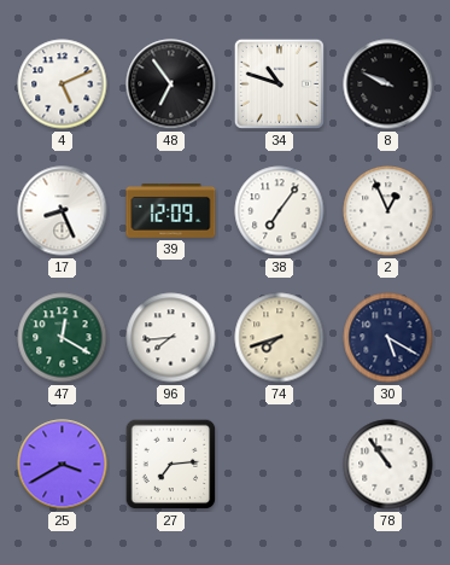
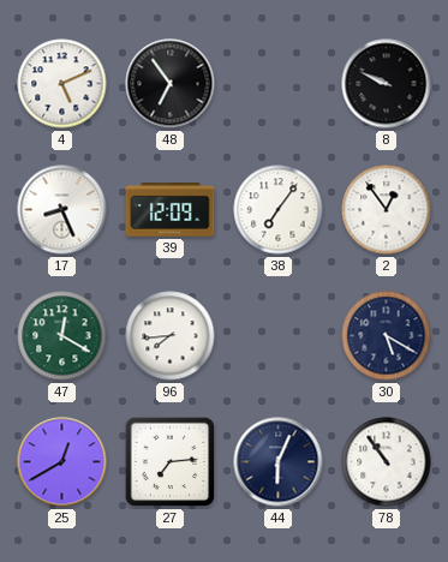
34: 10:48 -> none (279, 83)
2: 12:56 -> 12:54 (387, 210)
74: 7:42 -> none (280, 338)
25: 3:40 -> 12:40 (62, 462)
44: none -> 6:04 (279, 462)
